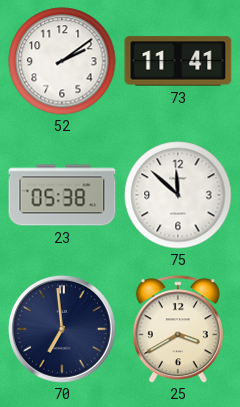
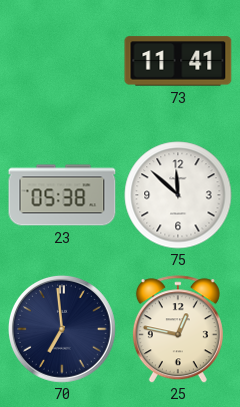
52: 2:09 -> none (62, 61)
25: 3:40 -> 12:47 (178, 329)
